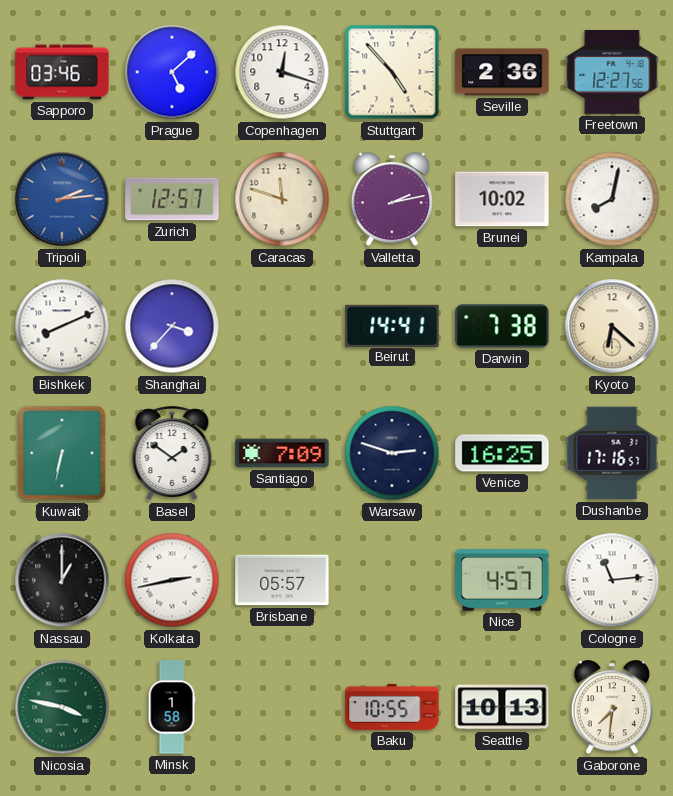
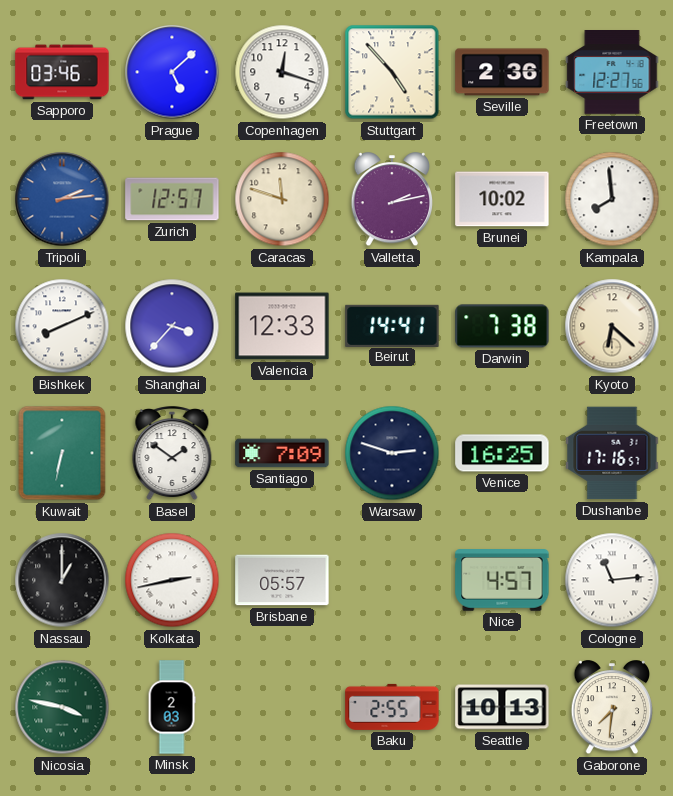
Kampala: 8:02 -> 7:59 (612, 199)
Valencia: none -> 12:33 (282, 326)
Minsk: 1:58 -> 2:03 (172, 707)
Baku: 10:55 -> 2:55 (392, 707)
